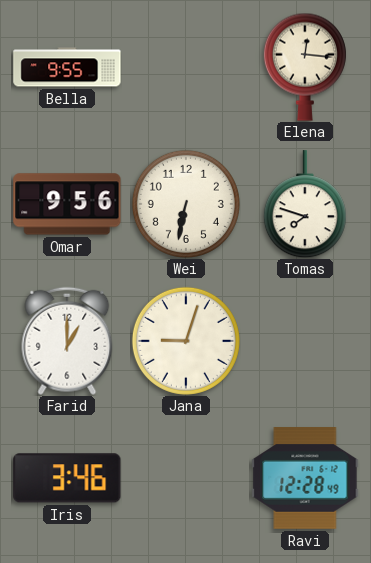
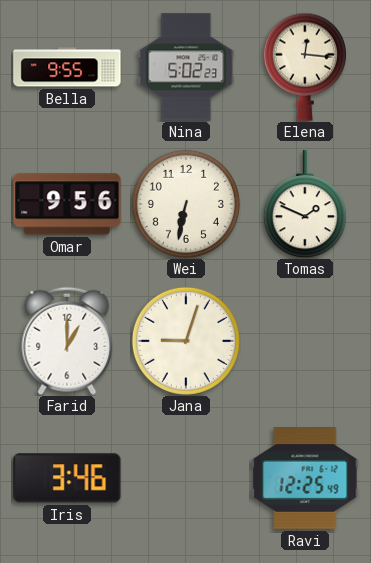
Nina: none -> 5:02 (186, 67)
Tomas: 7:48 -> 1:49 (305, 204)
Ravi: 12:28 -> 12:25 (305, 478)
